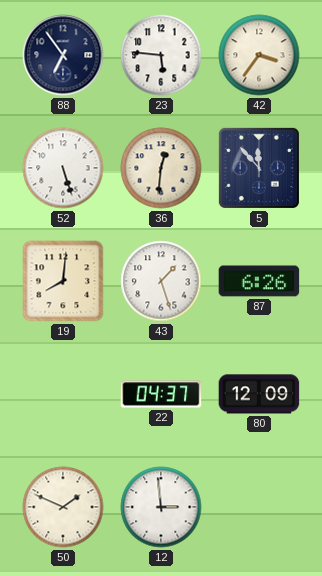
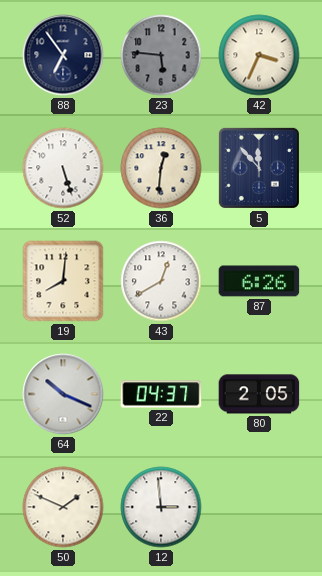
23 dial: white -> grey (161, 55)
42: 3:36 -> 3:34 (259, 55)
43: 1:27 -> 12:40 (161, 281)
64: none -> 10:19 (63, 394)
80: 12:09 -> 2:05 (259, 394)
